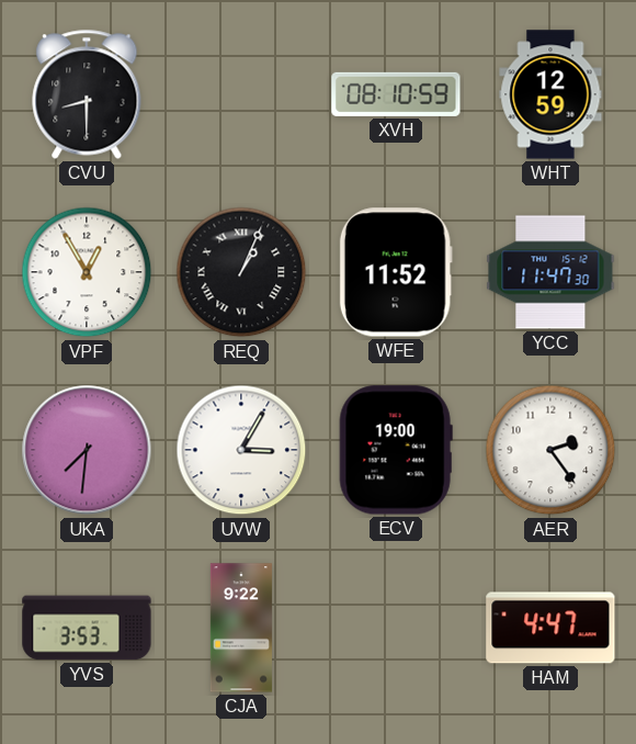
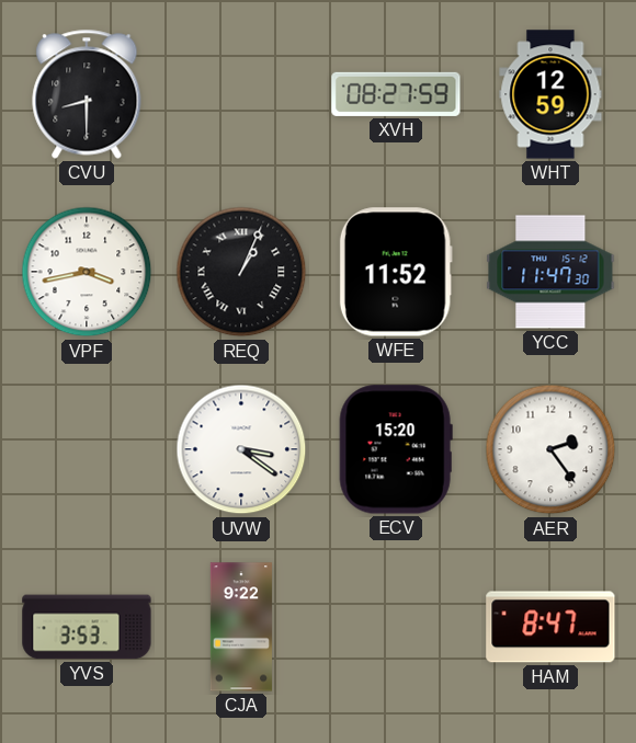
XVH: 08:10 -> 08:27 (396, 94)
VPF: 12:55 -> 3:43 (87, 272)
UKA: 7:31 -> none (87, 450)
UVW: 3:05 -> 3:21 (241, 449)
ECV: 19:00 -> 15:20 (396, 449)
HAM: 4:47 -> 8:47 (550, 627)
